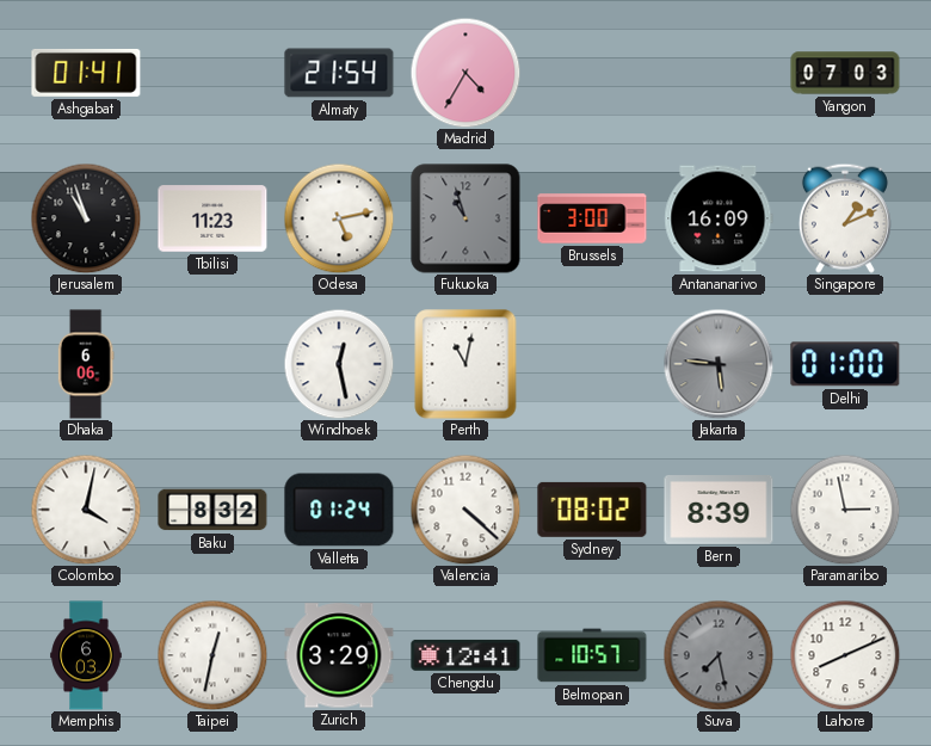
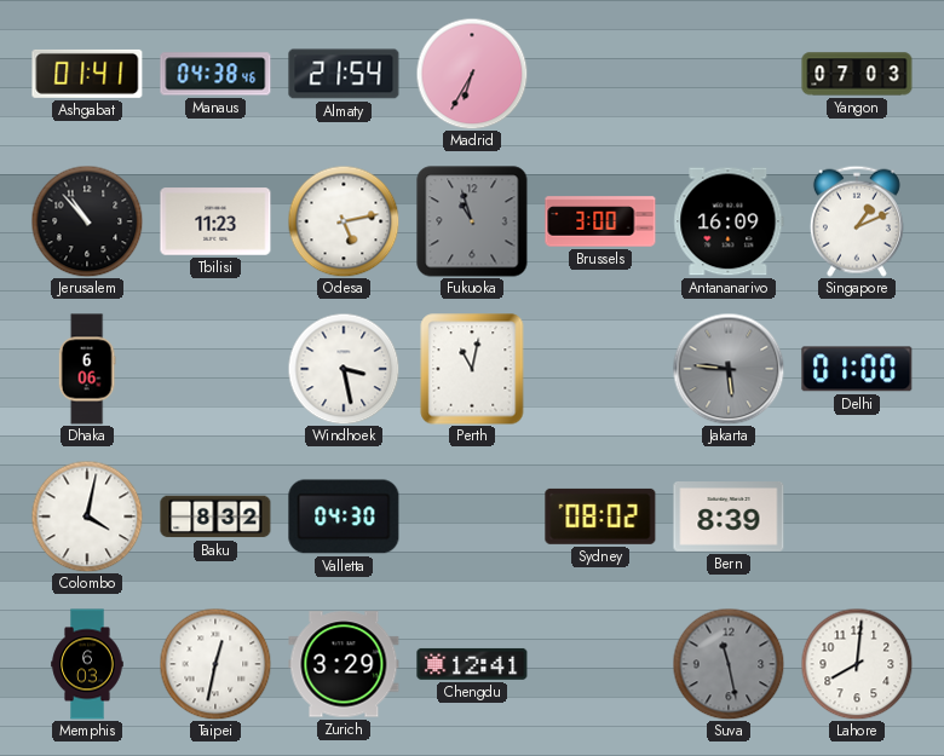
Manaus: none -> 04:38 (215, 74)
Madrid: 4:35 -> 6:35 (472, 74)
Jerusalem: 10:57 -> 10:53 (87, 221)
Windhoek: 12:28 -> 3:28 (344, 369)
Valletta: 01:24 -> 04:30 (344, 516)
Valencia: 4:22 -> none (465, 510)
Paramaribo: 2:58 -> none (845, 510)
Belmopan: 10:57 -> none (592, 655)
Suva: 7:28 -> 11:28 (729, 664)
Lahore: 8:11 -> 8:01 (857, 664)
